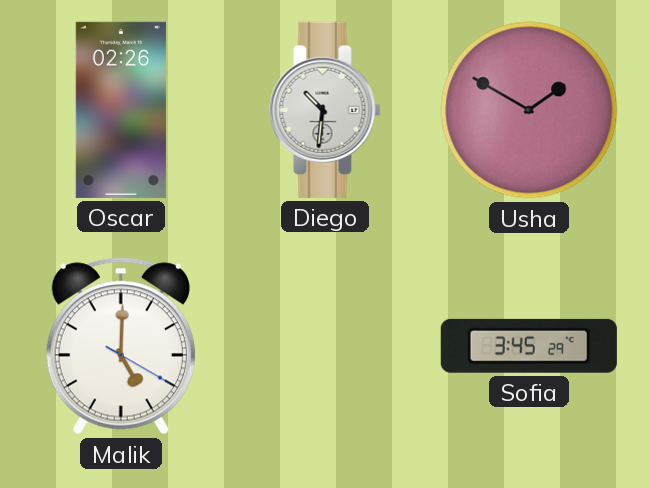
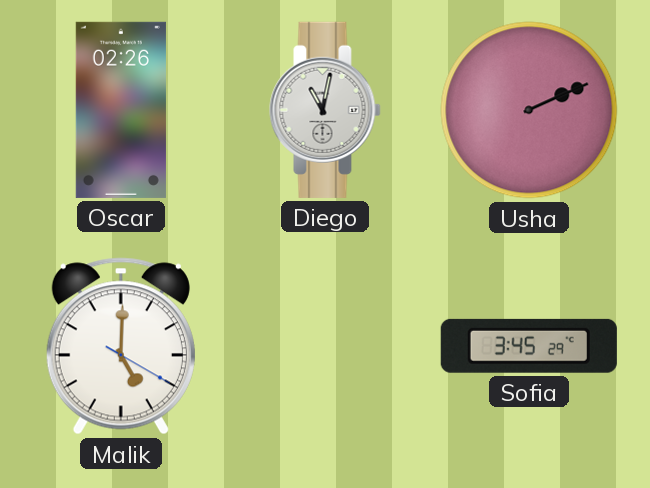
Diego: 10:31 -> 11:02 (325, 110)
Usha: 1:50 -> 2:11 (529, 110)
